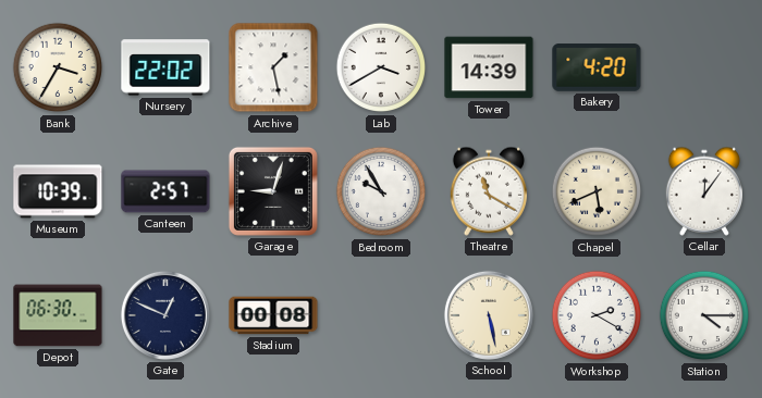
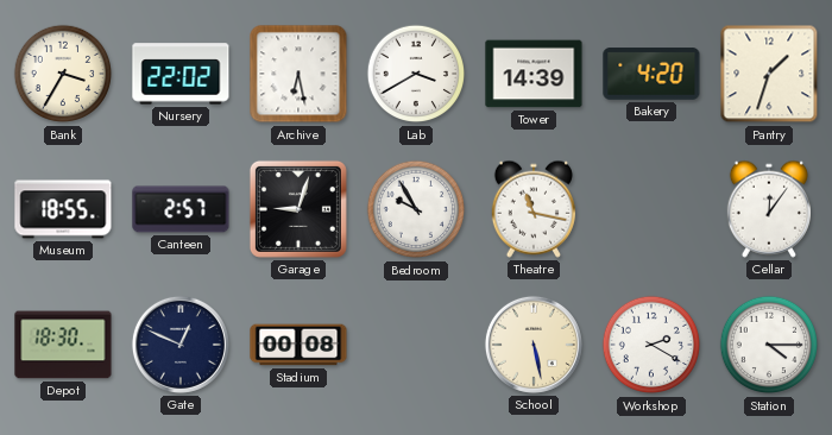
Archive: 1:28 -> 6:28 (298, 74)
Pantry: none -> 1:33 (769, 74)
Museum: 10:39 -> 18:55 (63, 209)
Theatre: 11:20 -> 11:17 (532, 209)
Chapel: 5:41 -> none (597, 191)
Depot: 06:30 -> 18:30 (63, 345)
